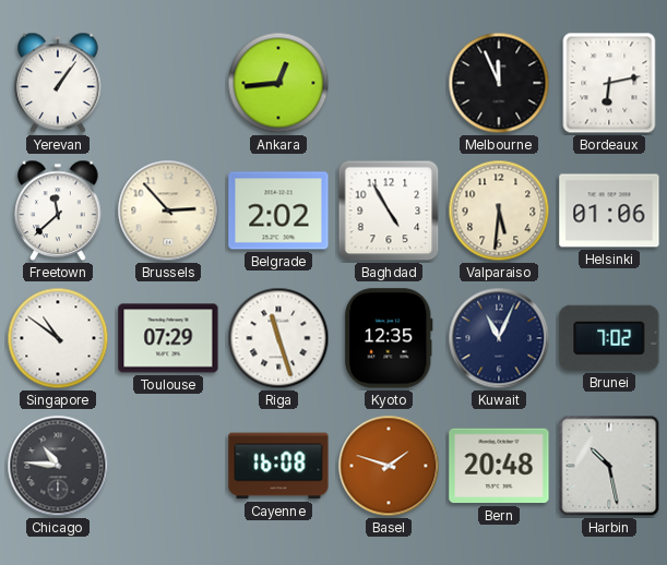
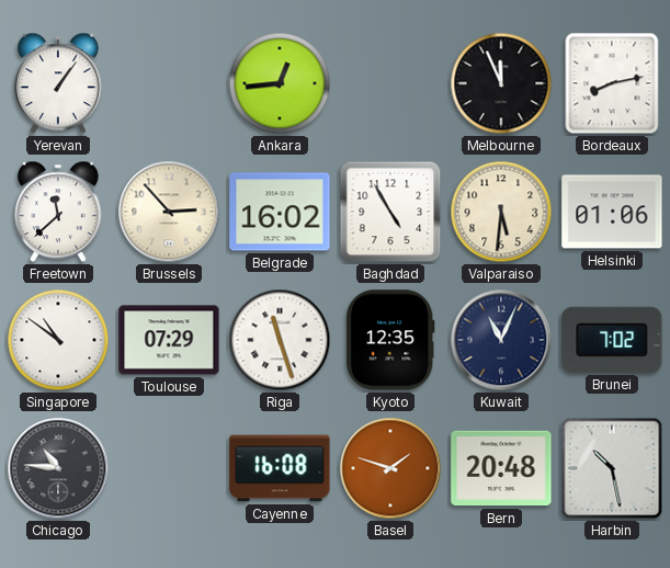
Bordeaux: 6:13 -> 8:13 (612, 83)
Belgrade: 2:02 -> 16:02 (280, 212)
